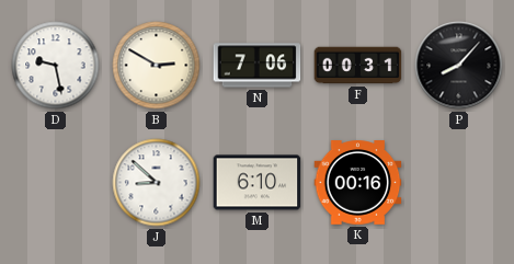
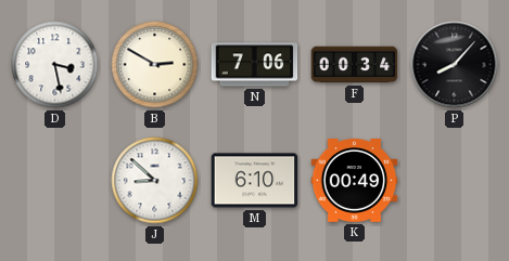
D: 9:28 -> 3:28 (55, 65)
F: 00:31 -> 00:34 (355, 65)
K: 00:16 -> 00:49 (355, 181)
